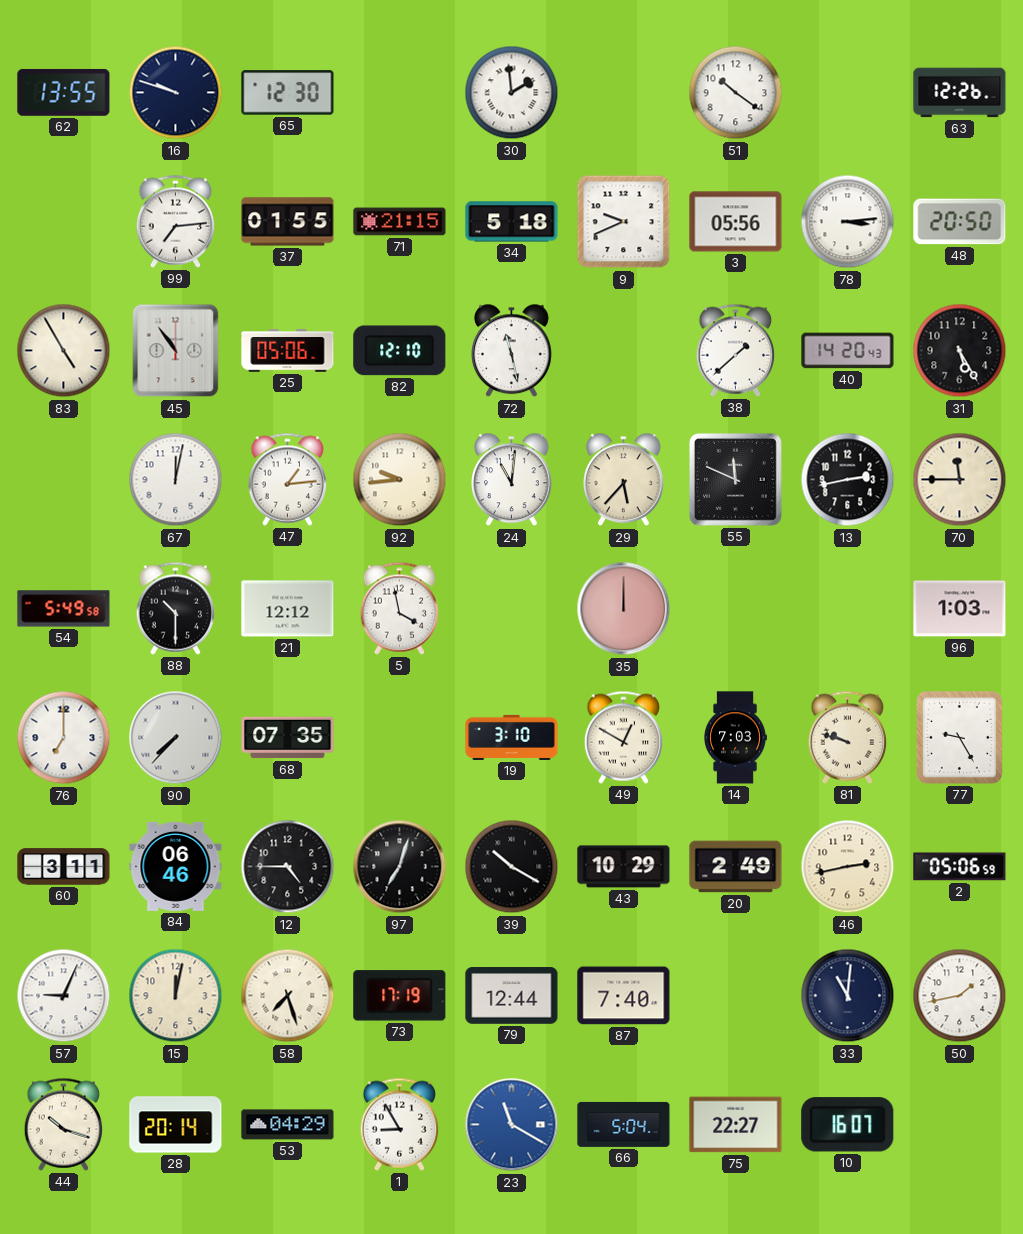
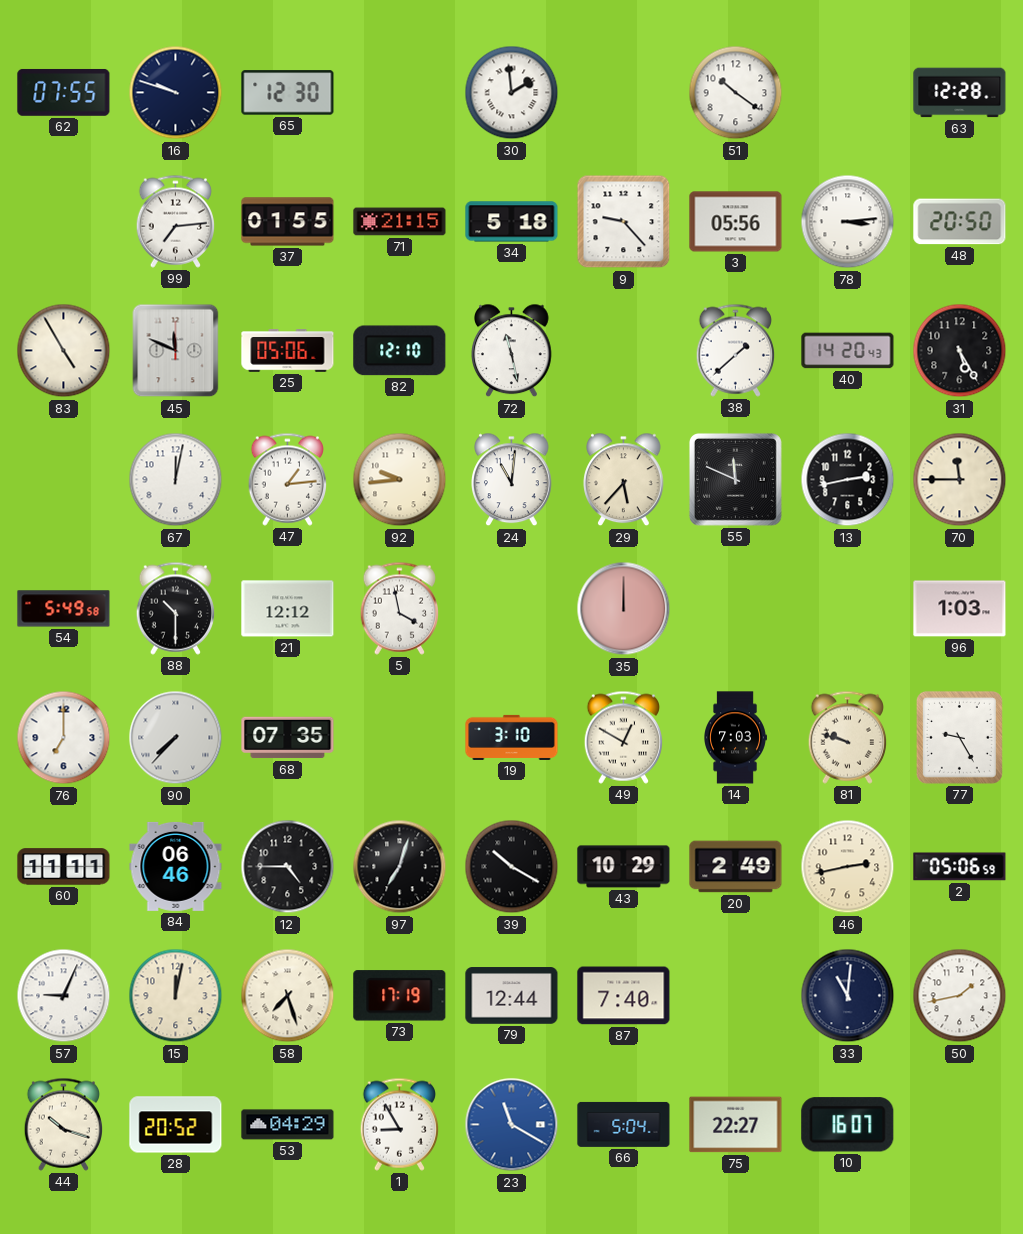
62: 13:55 -> 07:55 (64, 93)
63: 12:26 -> 12:28 (960, 93)
9: 9:41 -> 9:23 (624, 222)
45: 10:54 -> 11:49 (176, 351)
60: 3:11 -> 11:11 (64, 867)
28: 20:14 -> 20:52 (176, 1125)
